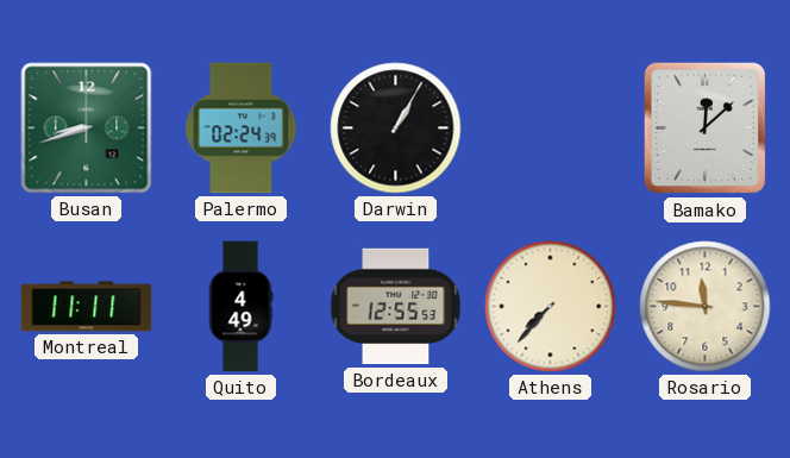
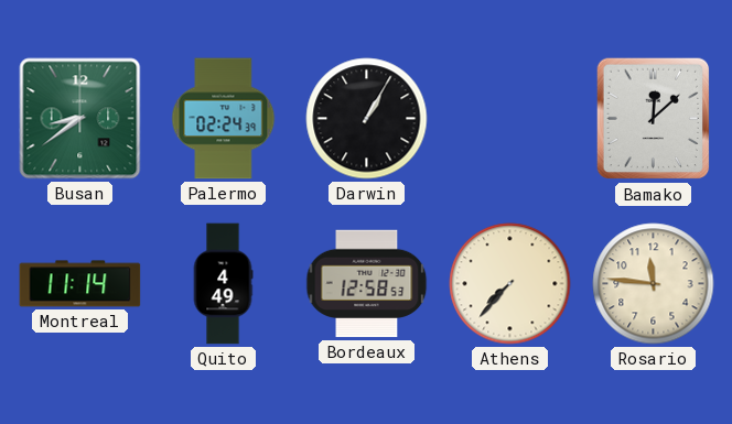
Busan: 8:42 -> 8:39 (80, 119)
Montreal: 11:11 -> 11:14 (80, 284)
Bordeaux: 12:55 -> 12:58 (367, 284)
